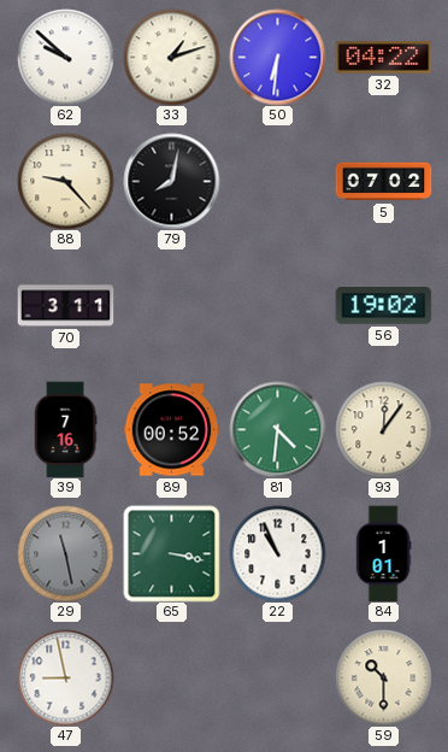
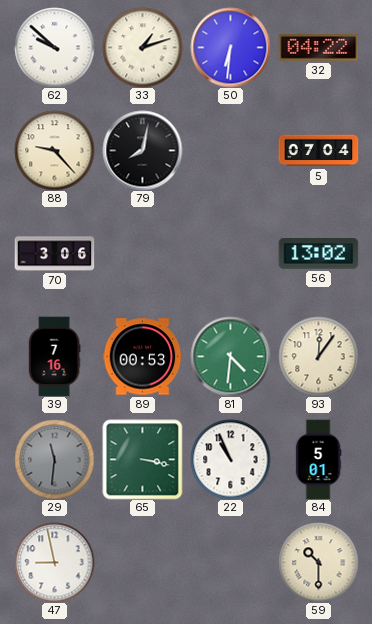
5: 07:02 -> 07:04 (318, 151)
70: 3:11 -> 3:06 (54, 254)
56: 19:02 -> 13:02 (318, 254)
89: 00:52 -> 00:53 (142, 357)
29: 11:28 -> 11:31 (54, 459)
84: 1:01 -> 5:01 (318, 459)
